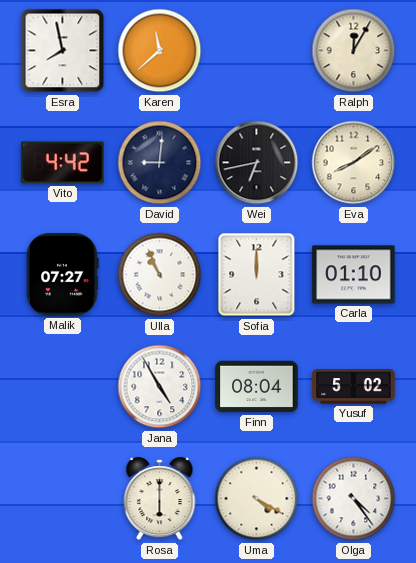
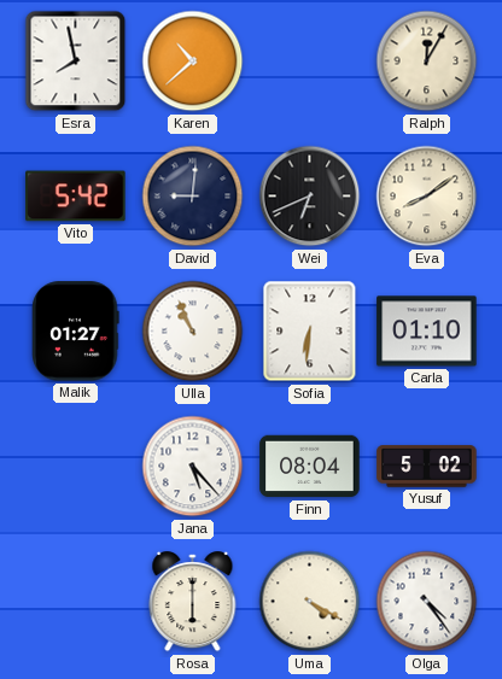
Karen: 11:38 -> 10:38 (193, 62)
Vito: 4:42 -> 5:42 (76, 197)
Wei: 6:43 -> 6:41 (310, 197)
Malik: 07:27 -> 01:27 (76, 332)
Sofia: 12:00 -> 6:31 (310, 332)
Jana: 4:55 -> 5:23 (193, 467)
